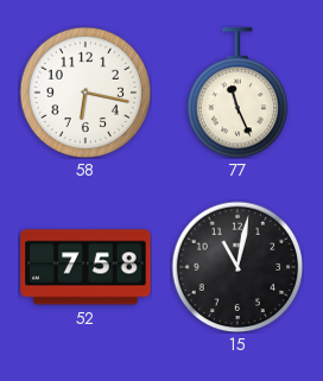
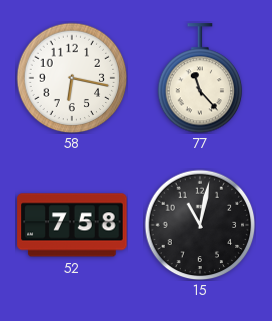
77: 11:26 -> 11:23 (200, 78)
